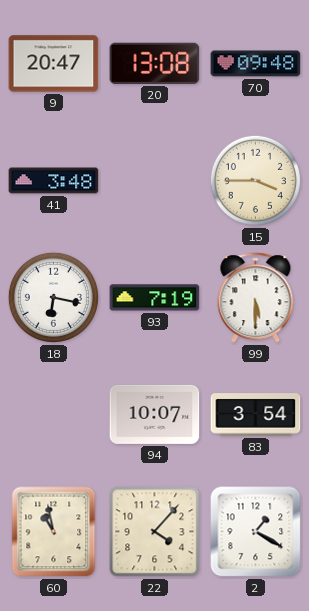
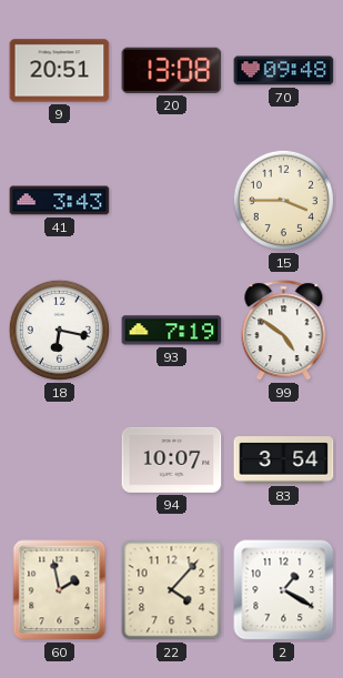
9: 20:47 -> 20:51 (60, 71)
41: 3:48 -> 3:43 (60, 201)
99: 5:30 -> 4:51 (284, 331)
60: 10:58 -> 1:58 (60, 590)
